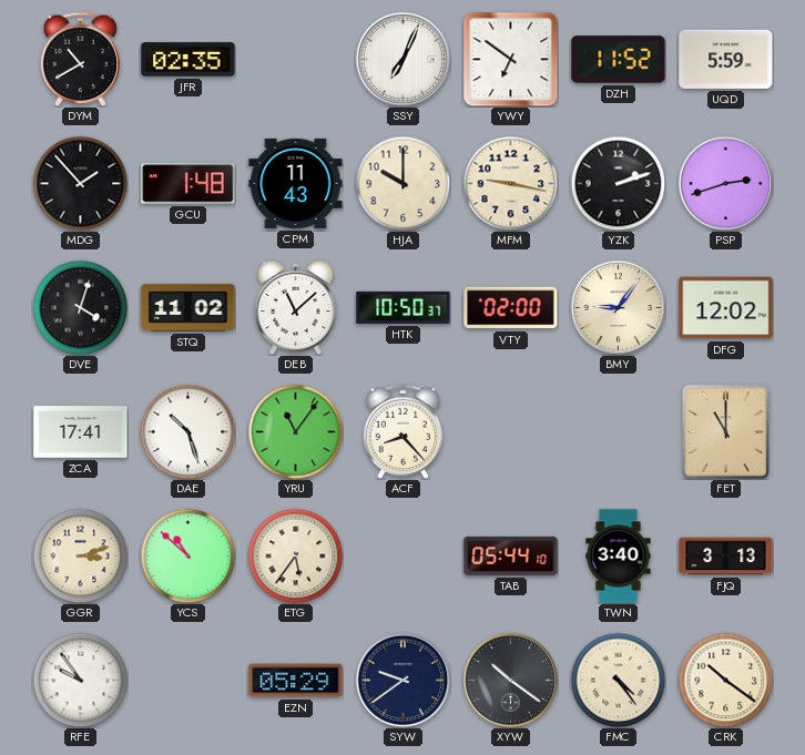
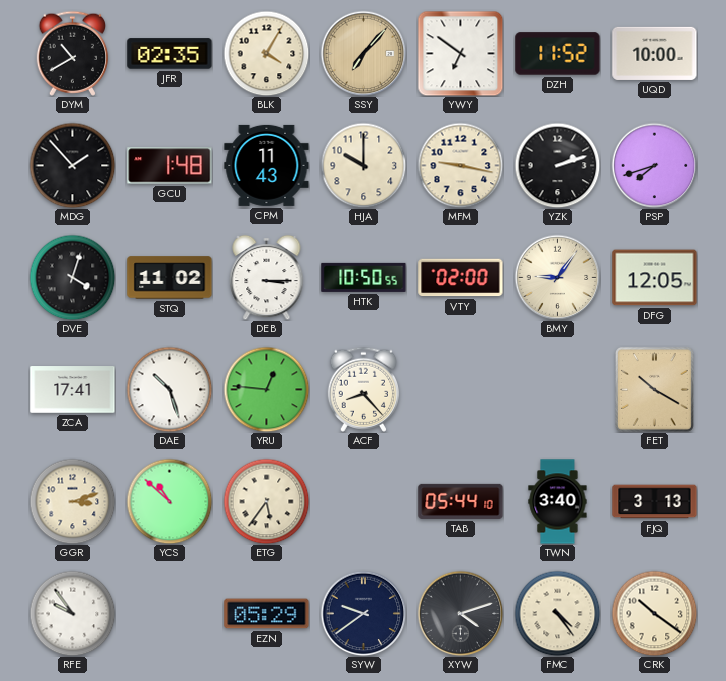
BLK: none -> 4:05 (266, 53)
SSY: 7:04 -> 7:07 (363, 53)
SSY dial: white -> champagne (363, 53)
UQD: 5:59 -> 10:00 (655, 53)
PSP: 2:42 -> 7:42 (654, 165)
DEB: 11:08 -> 3:15 (267, 277)
HTK: 10:50:37 -> 10:50:55 (364, 277)
DFG: 12:02 -> 12:05 (655, 278)
YRU: 11:06 -> 12:46 (266, 389)
FET: 11:00 -> 10:20 (654, 389)
XYW: 10:21 -> 4:12 (460, 613)
